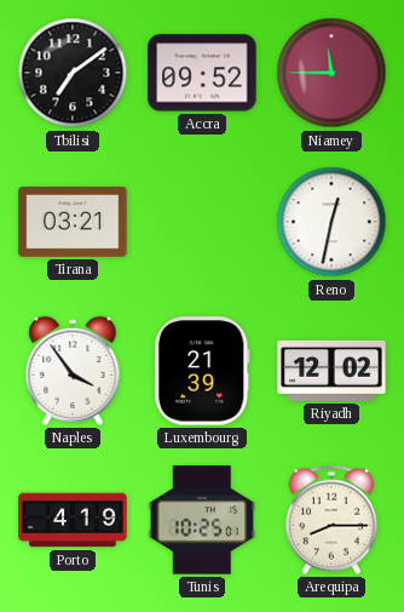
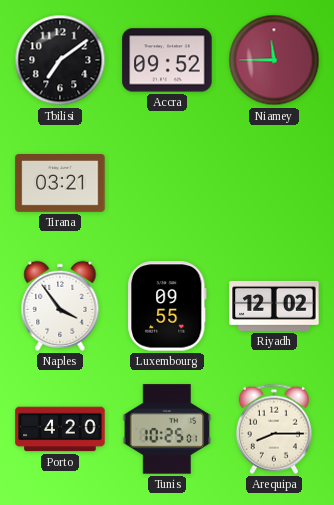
Reno: 12:32 -> none (331, 222)
Luxembourg: 21:39 -> 09:55 (168, 306)
Porto: 4:19 -> 4:20 (60, 429)
